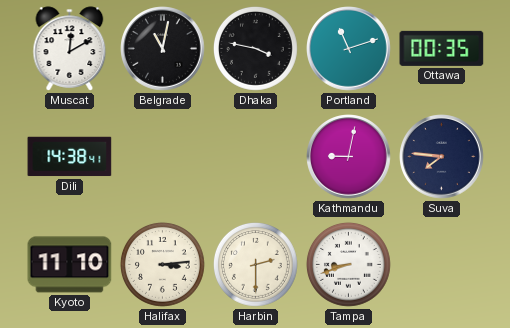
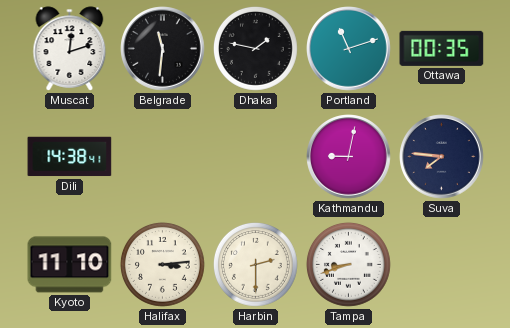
Muscat: 12:10 -> 12:12 (70, 49)
Belgrade: 11:02 -> 11:31 (163, 49)
Dhaka: 3:47 -> 1:47 (255, 48)
